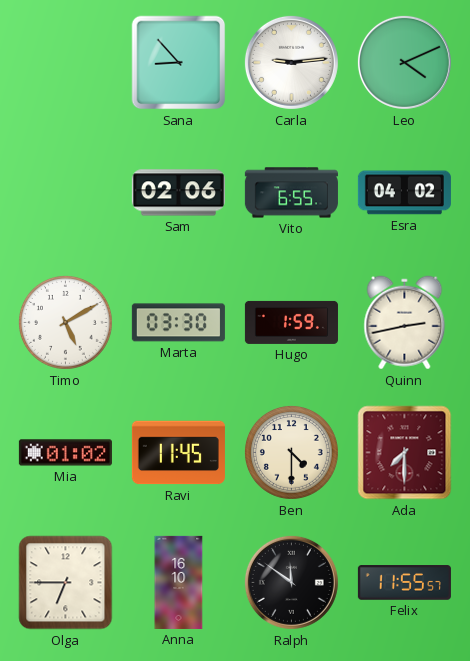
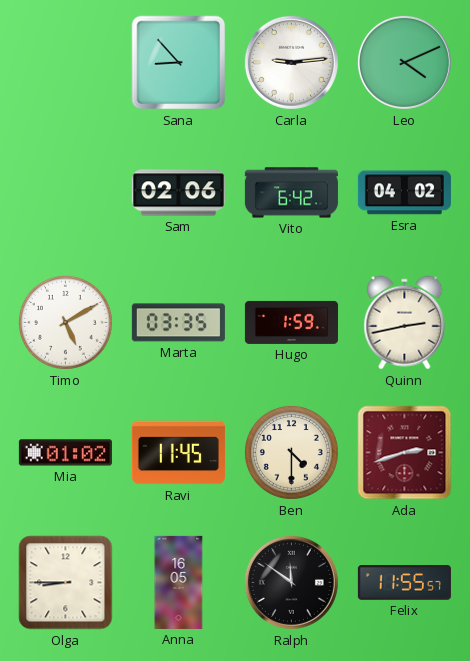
Vito: 6:55 -> 6:42 (291, 193)
Marta: 03:30 -> 03:35 (178, 323)
Ada: 7:30 -> 2:42 (405, 453)
Olga: 6:45 -> 8:45 (66, 583)
Anna: 16:10 -> 16:05 (179, 582)
